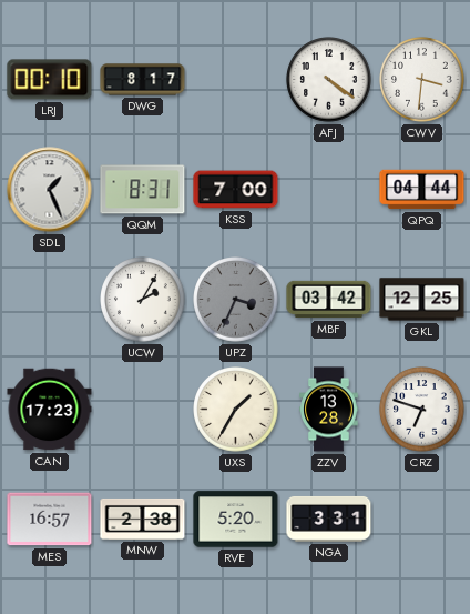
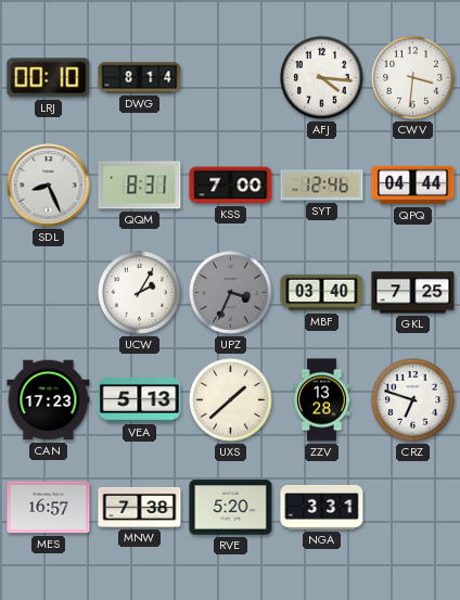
DWG: 8:17 -> 8:14 (140, 78)
AFJ: 4:21 -> 4:16 (322, 78)
SDL: 1:26 -> 8:26 (49, 186)
SYT: none -> 12:46 (322, 186)
MBF: 03:42 -> 03:40 (322, 293)
GKL: 12:25 -> 7:25 (413, 293)
VEA: none -> 5:13 (140, 399)
UXS: 1:35 -> 1:38 (231, 400)
MNW: 2:38 -> 7:38 (140, 507)
